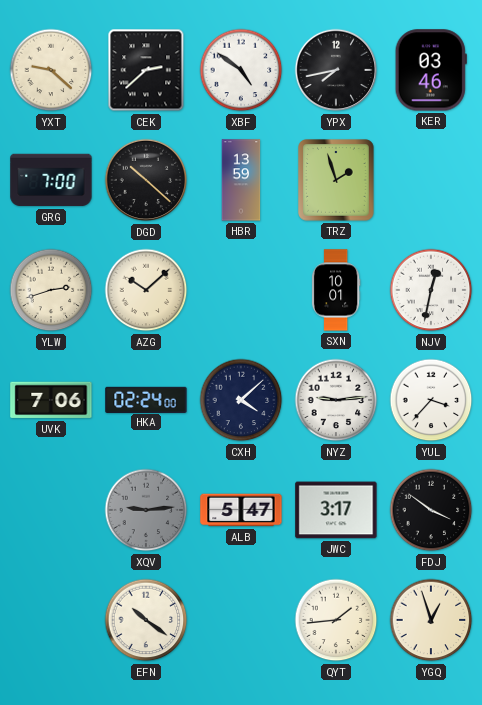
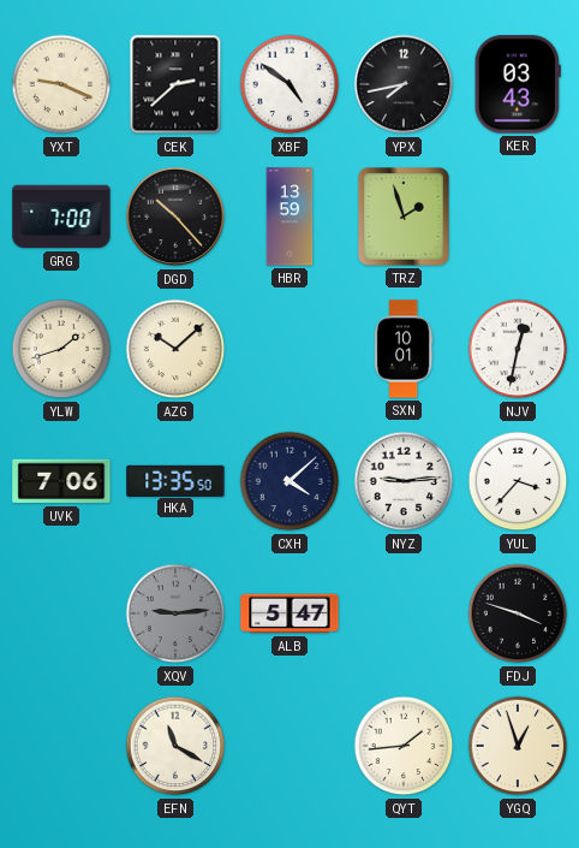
YXT: 9:22 -> 9:19 (61, 84)
KER: 03:46 -> 03:43 (518, 84)
DGD: 10:22 -> 10:23 (175, 217)
YLW: 2:42 -> 1:42 (61, 349)
HKA: 02:24 -> 13:35 (175, 480)
JWC: 3:17 -> none (336, 510)
FDJ: 3:51 -> 3:48 (518, 613)
EFN: 10:21 -> 11:20 (175, 746)
